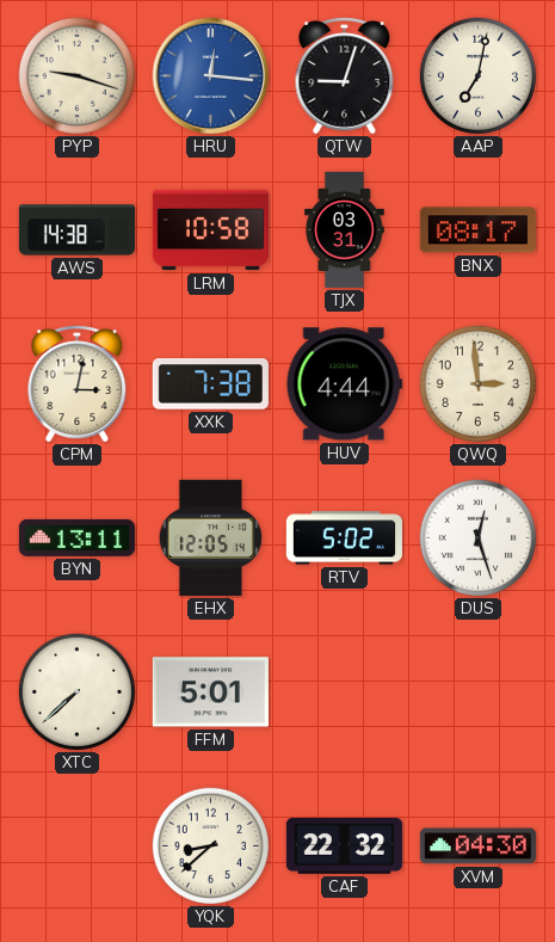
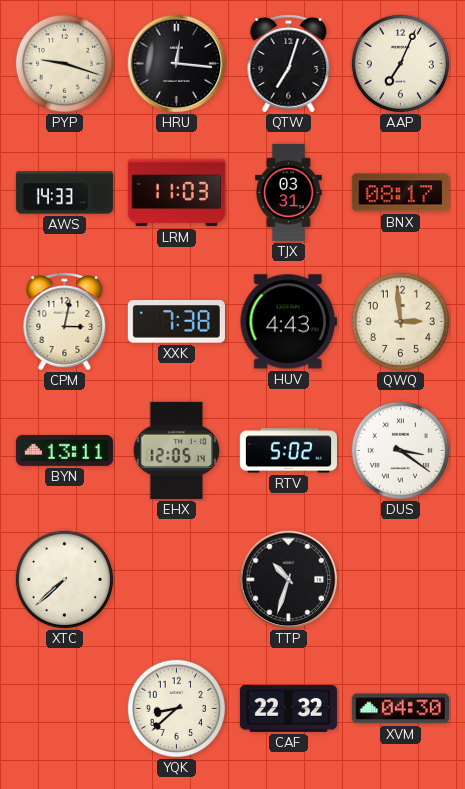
HRU dial: blue -> black (177, 64)
QTW: 9:03 -> 7:03 (289, 64)
AAP: 7:02 -> 7:04 (400, 63)
AWS: 14:38 -> 14:33 (64, 193)
LRM: 10:58 -> 11:03 (176, 193)
HUV: 4:44 -> 4:43 (288, 322)
DUS: 12:27 -> 3:21 (400, 450)
FFM: 5:01 -> none (210, 692)
TTP: none -> 10:33 (289, 580)
